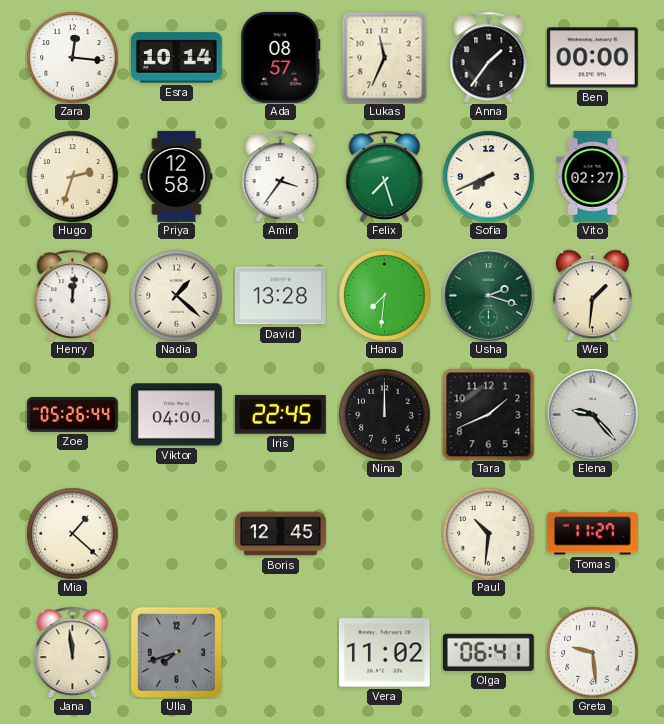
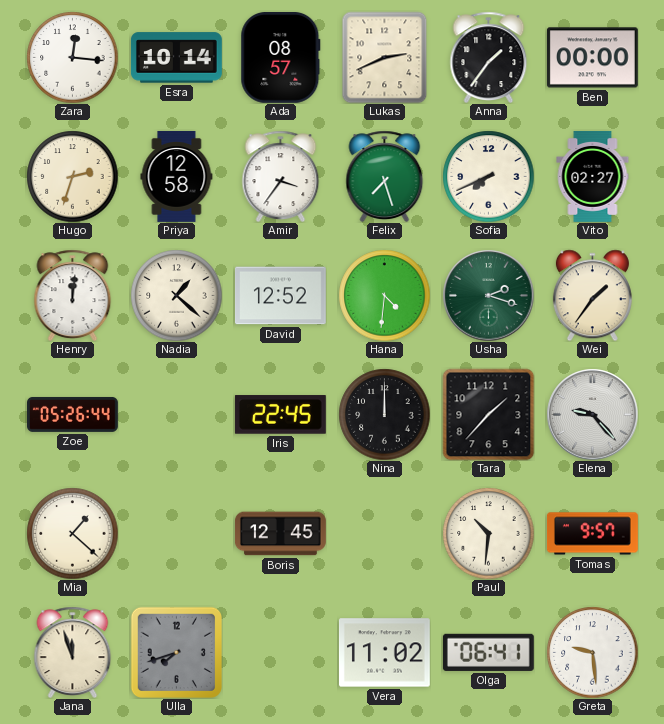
Lukas: 11:34 -> 2:41 (385, 57)
David: 13:28 -> 12:52 (280, 296)
Hana: 7:31 -> 4:31 (384, 295)
Wei: 1:31 -> 1:36 (592, 295)
Viktor: 04:00 -> none (176, 415)
Tara: 1:41 -> 1:37 (488, 414)
Tomas: 11:27 -> 9:57 (592, 534)
Jana: 11:59 -> 11:57 (73, 652)
